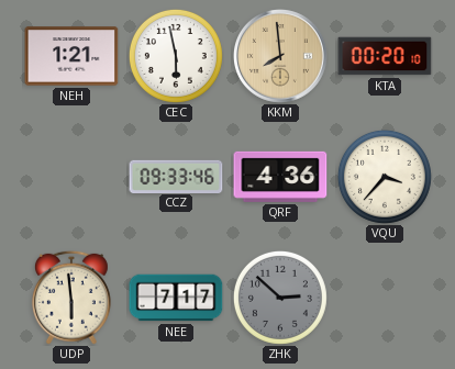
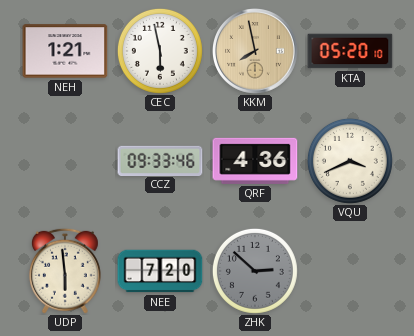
KKM: 7:59 -> 7:58 (256, 52)
KTA: 00:20 -> 05:20 (350, 51)
VQU: 3:37 -> 3:41 (350, 161)
NEE: 7:17 -> 7:20 (160, 271)
